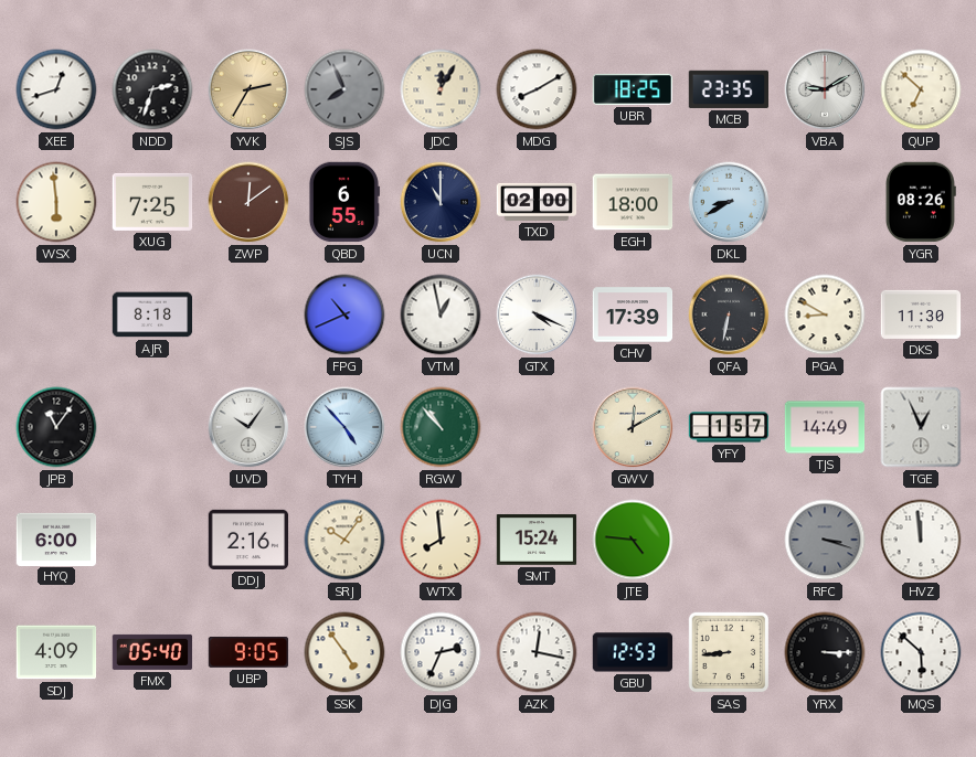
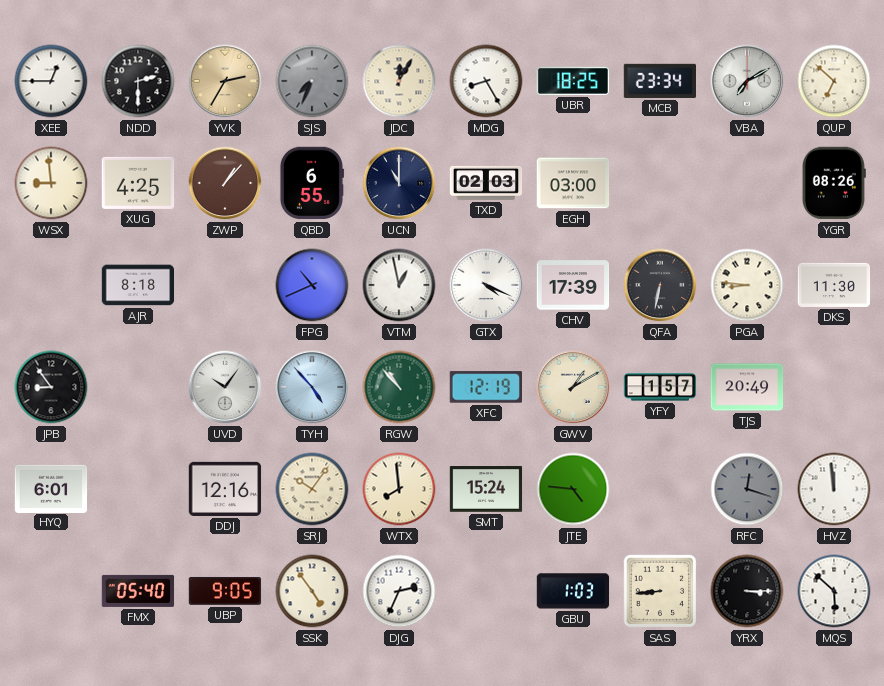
XEE: 12:42 -> 12:45 (51, 81)
NDD: 2:33 -> 2:30 (138, 81)
SJS: 7:56 -> 7:34 (312, 81)
MDG: 8:10 -> 8:25 (486, 81)
MCB: 23:35 -> 23:34 (660, 81)
VBA: 9:10 -> 7:10 (747, 81)
WSX: 5:59 -> 8:59 (51, 183)
XUG: 7:25 -> 4:25 (138, 183)
ZWP: 12:09 -> 1:07 (225, 183)
TXD: 02:00 -> 02:03 (486, 183)
EGH: 18:00 -> 03:00 (573, 183)
DKL: 8:40 -> none (729, 202)
PGA: 8:50 -> 8:46 (747, 285)
JPB: 11:06 -> 8:54 (51, 387)
XFC: none -> 12:19 (485, 387)
GWV: 12:10 -> 1:10 (573, 387)
TJS: 14:49 -> 20:49 (747, 387)
TGE: 12:56 -> none (921, 427)
HYQ: 6:00 -> 6:01 (51, 488)
DDJ: 2:16 -> 12:16 (225, 489)
RFC: 3:18 -> 12:18 (747, 489)
SDJ: 4:09 -> none (56, 652)
AZK: 12:17 -> none (537, 652)
GBU: 12:53 -> 1:03 (573, 591)
